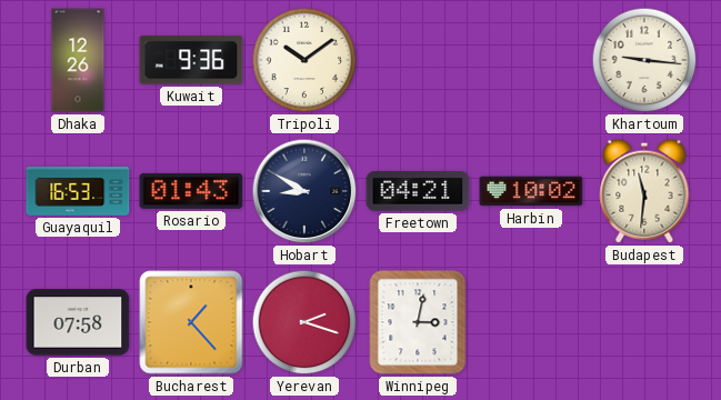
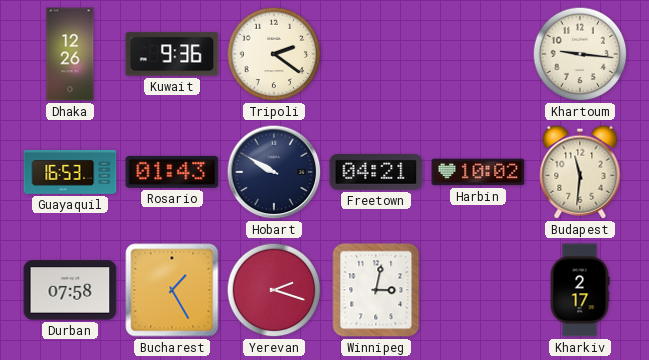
Tripoli: 10:09 -> 2:21 (274, 54)
Hobart: 8:50 -> 9:50 (274, 172)
Bucharest: 1:23 -> 1:25 (172, 290)
Kharkiv: none -> 2:17 (580, 290)
